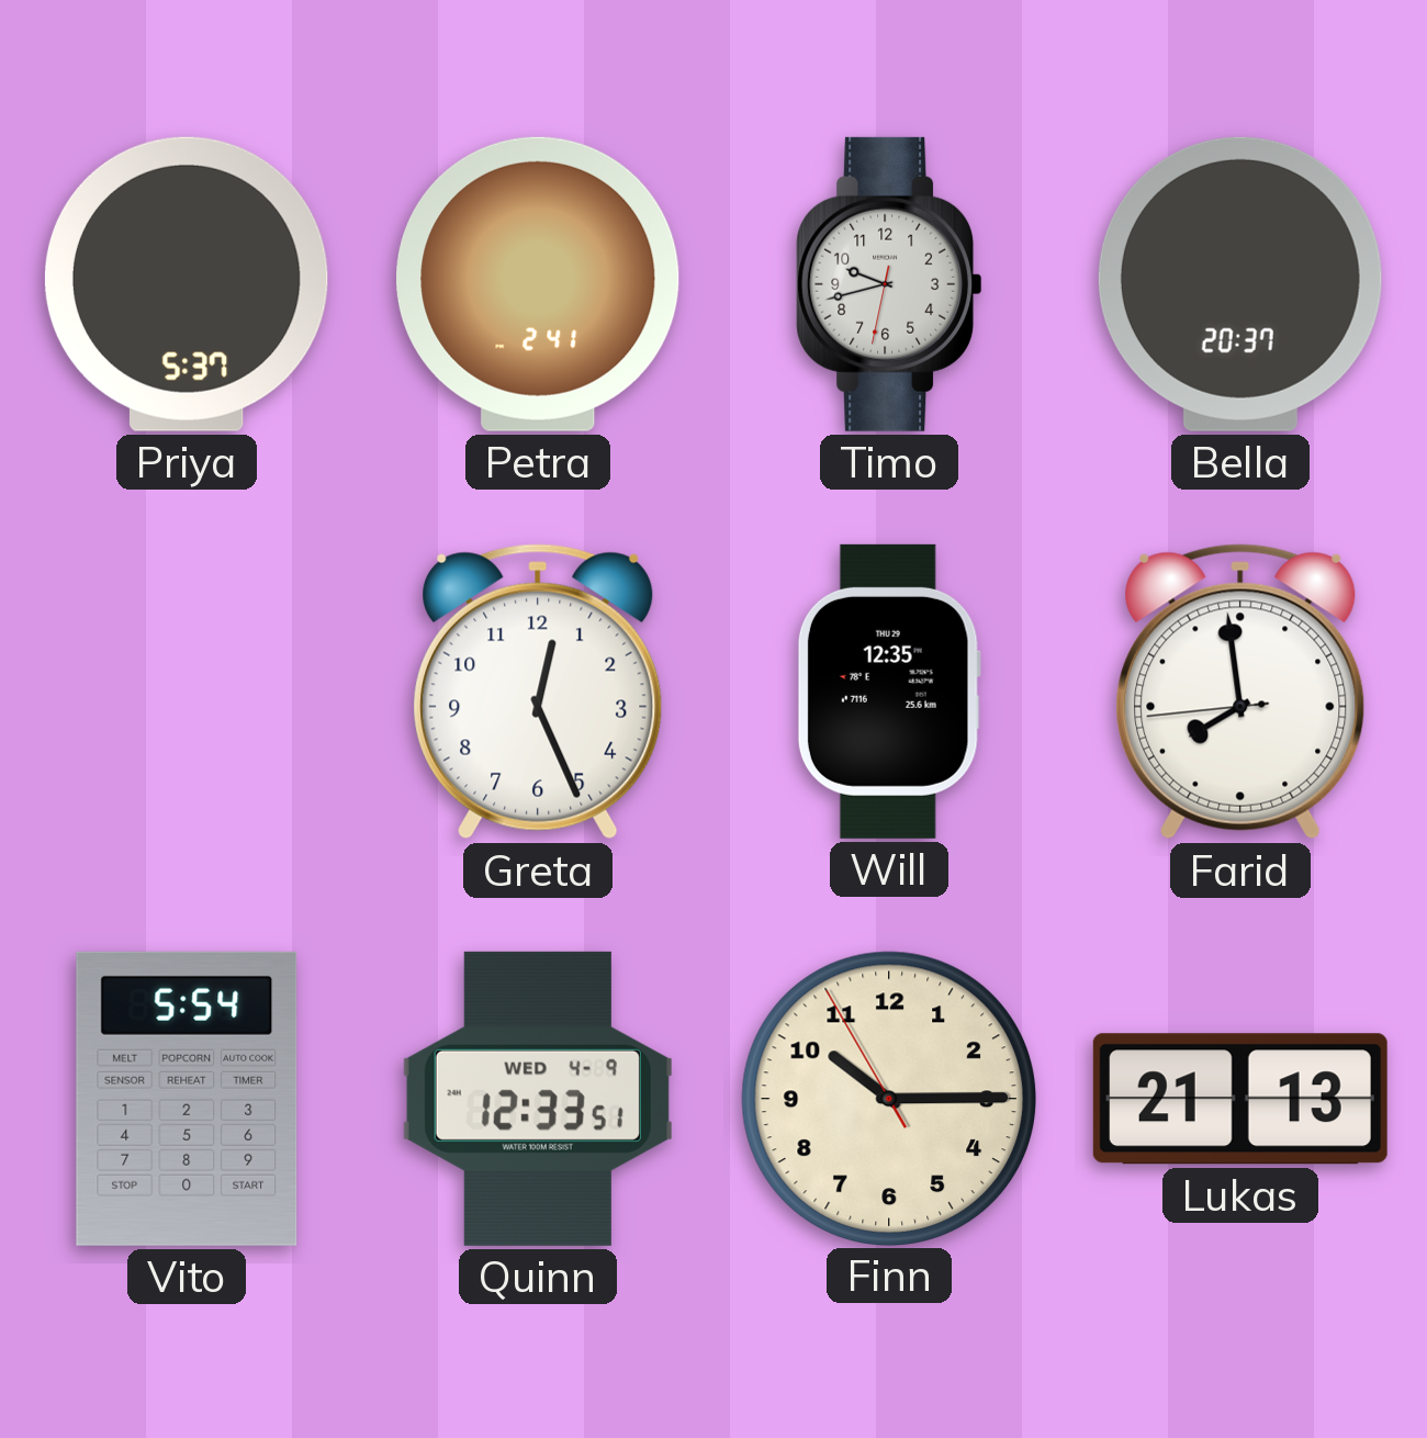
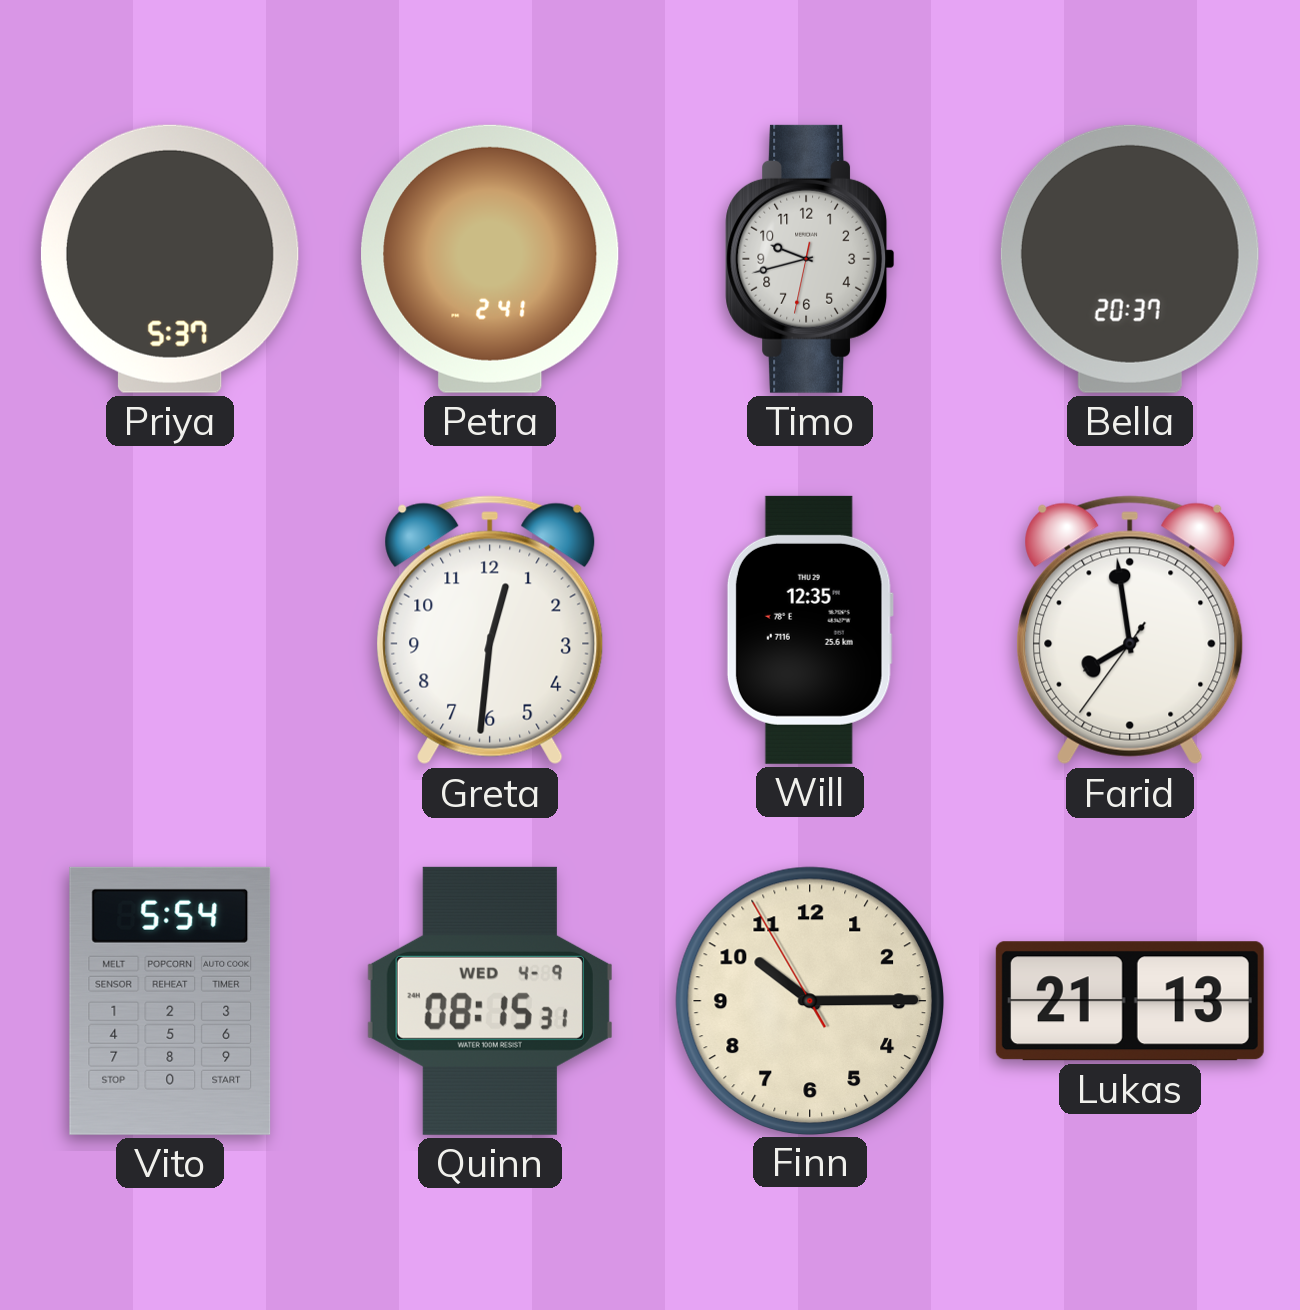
Greta: 12:26 -> 12:31 (490, 630)
Farid: 7:58:44 -> 7:58:36 (1130, 630)
Quinn: 12:33 -> 08:15 (490, 1001)
